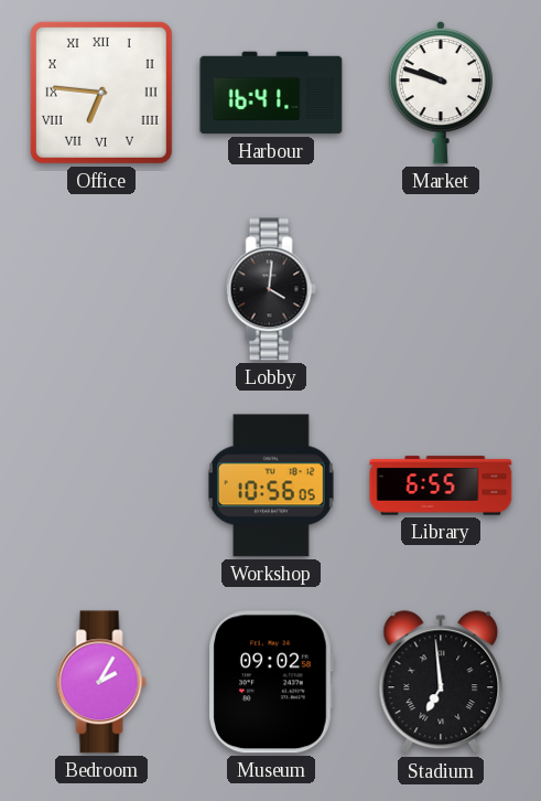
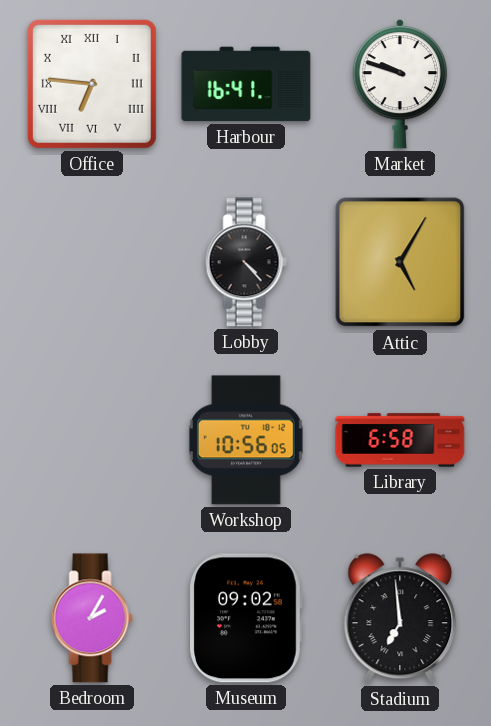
Lobby: 4:01 -> 4:23 (246, 262)
Attic: none -> 5:05 (400, 262)
Library: 6:55 -> 6:58 (400, 440)
